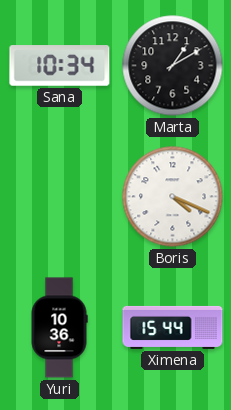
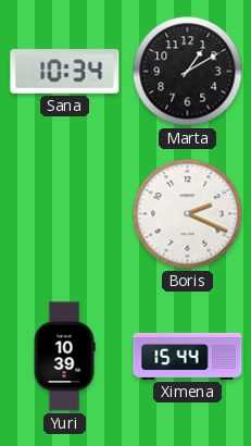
Boris: 4:19 -> 2:19 (188, 214)
Yuri: 10:36 -> 10:39 (64, 357)
